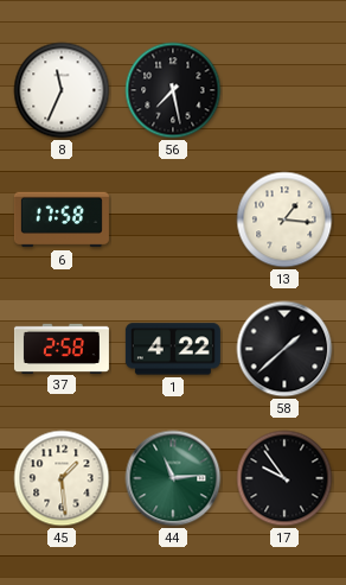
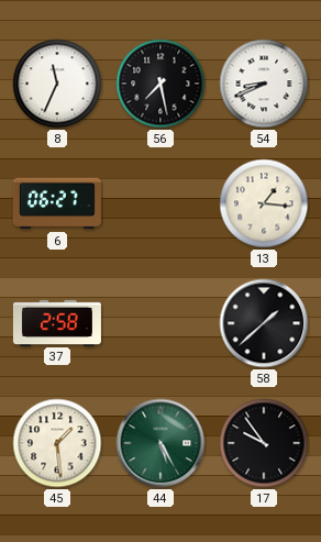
54: none -> 8:41 (264, 84)
6: 17:58 -> 06:27 (57, 203)
1: 4:22 -> none (173, 349)
44: 11:14 -> 5:25 (160, 443)
